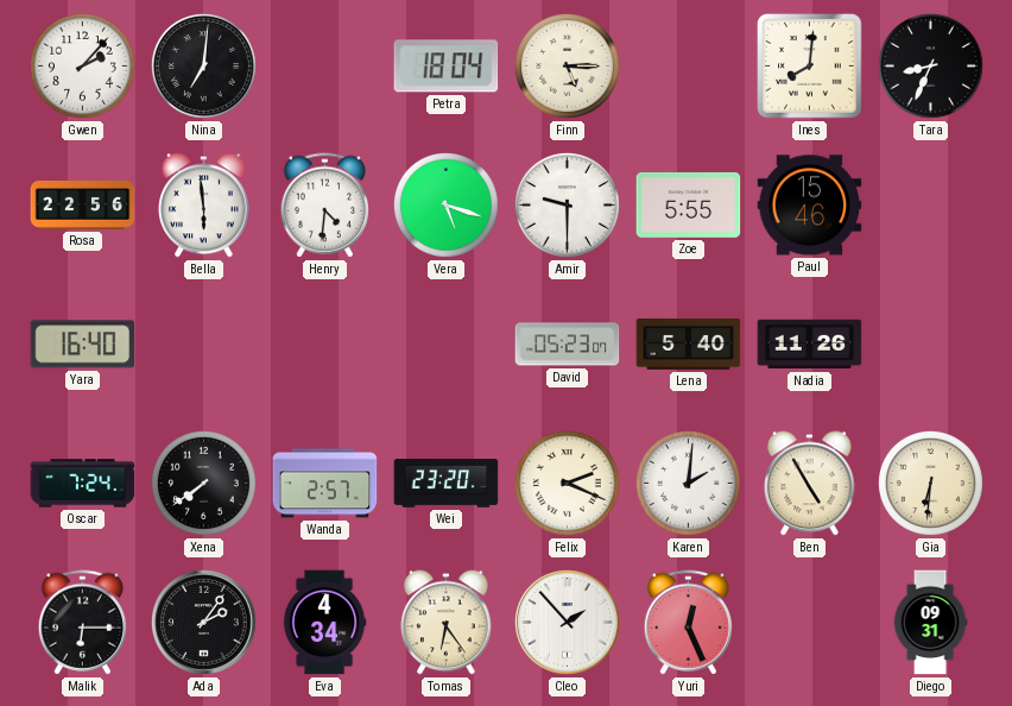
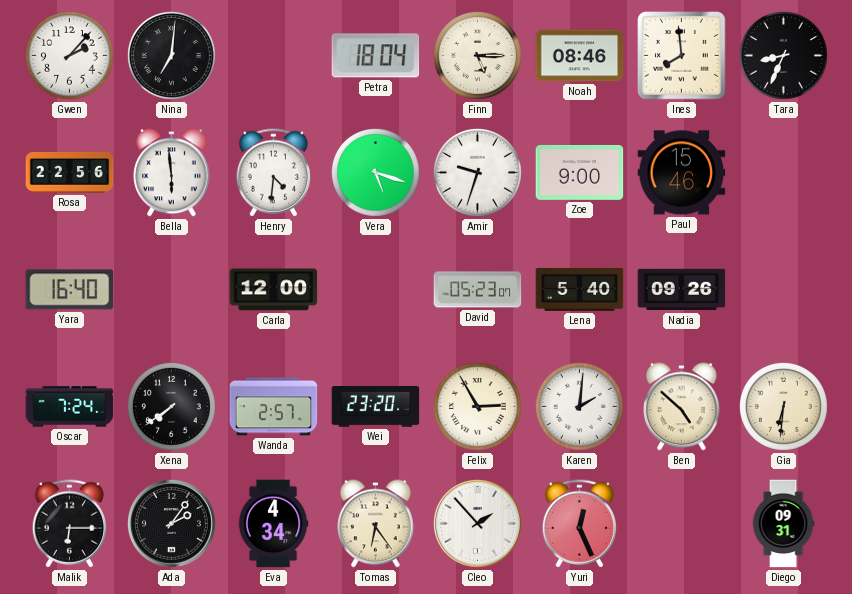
Noah: none -> 08:46 (580, 56)
Ines: 8:01 -> 7:59 (682, 56)
Amir: 9:30 -> 9:33 (477, 172)
Zoe: 5:55 -> 9:00 (580, 172)
Carla: none -> 12:00 (274, 290)
Nadia: 11:26 -> 09:26 (682, 290)
Felix: 2:19 -> 2:55 (477, 406)
Ben: 4:55 -> 4:52 (682, 407)
